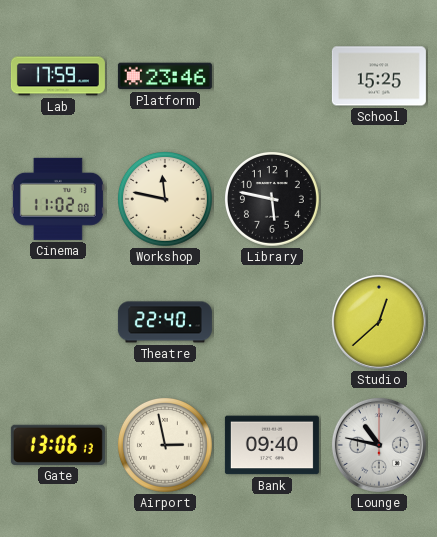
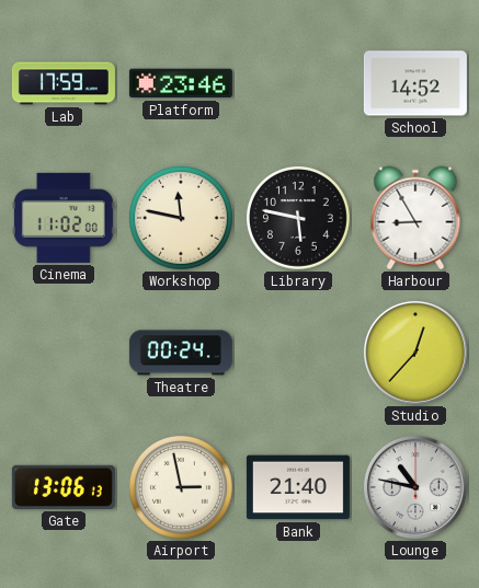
School: 15:25 -> 14:52 (415, 83)
Harbour: none -> 8:55 (415, 218)
Theatre: 22:40 -> 00:24 (181, 353)
Studio: 12:38 -> 12:37 (415, 353)
Bank: 09:40 -> 21:40 (298, 487)
